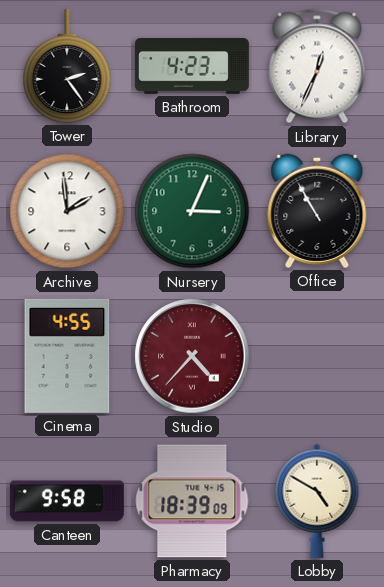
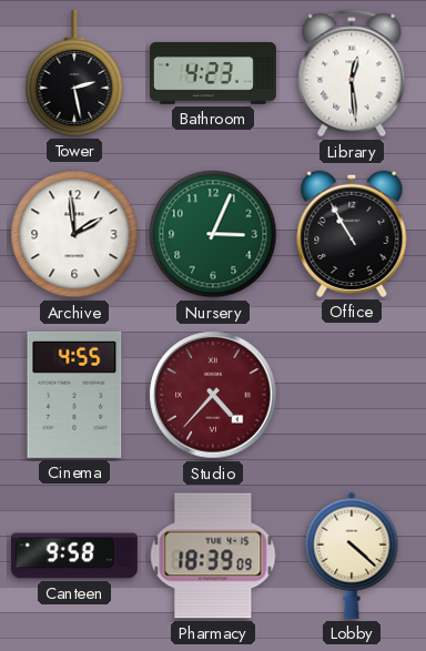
Tower: 2:24 -> 2:28 (74, 73)
Library: 12:34 -> 12:29 (352, 73)
Lobby: 4:50 -> 4:22 (352, 556)
